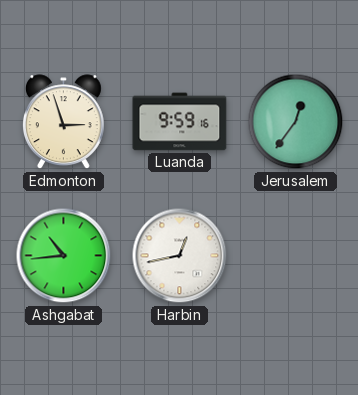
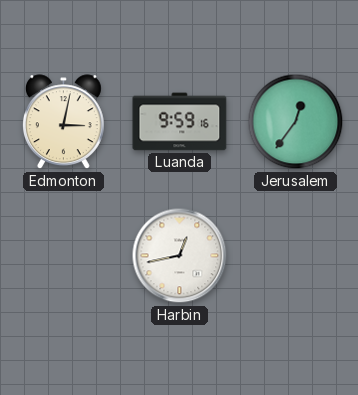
Edmonton: 2:57 -> 3:02 (63, 122)
Ashgabat: 10:44 -> none (64, 256)
